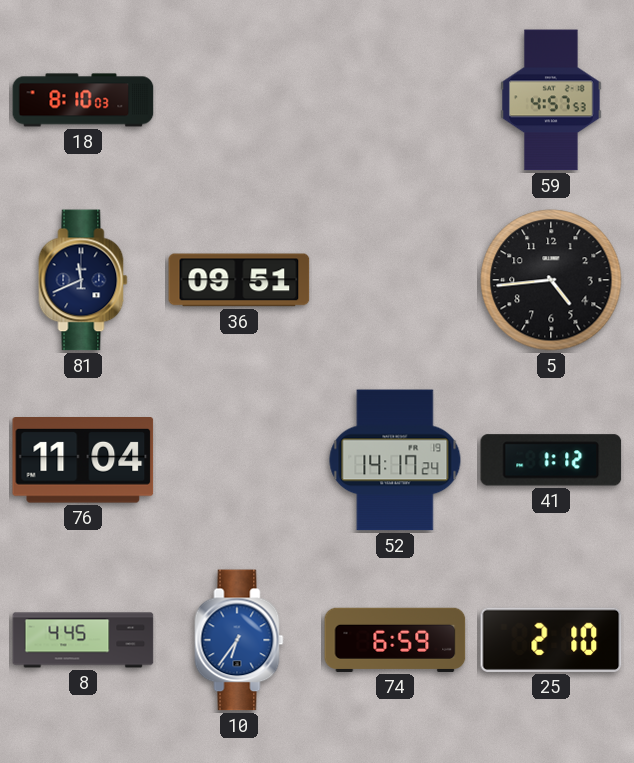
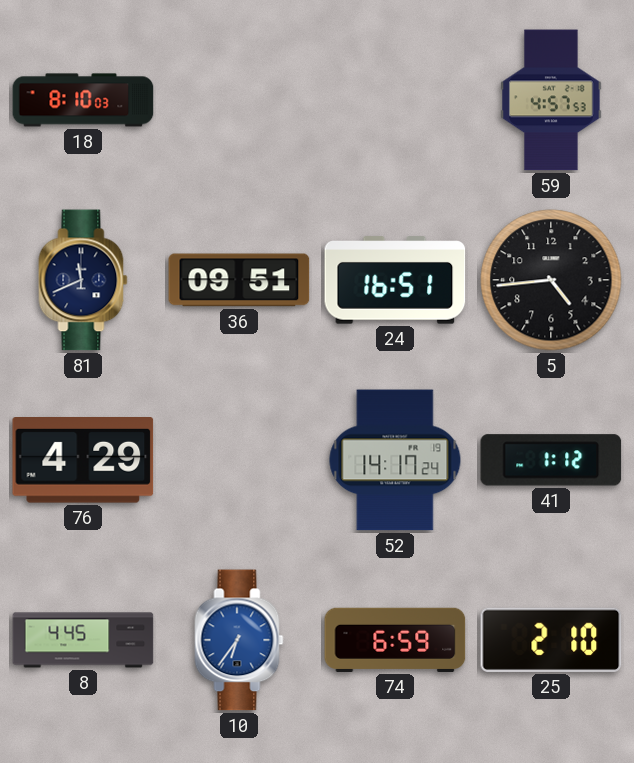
24: none -> 16:51 (395, 280)
76: 11:04 -> 4:29 (83, 461)
